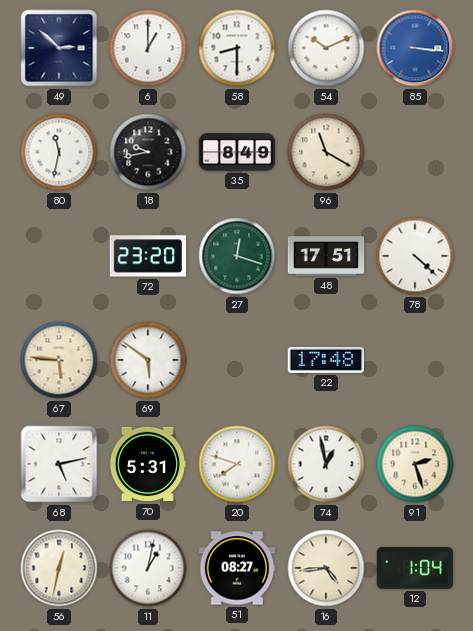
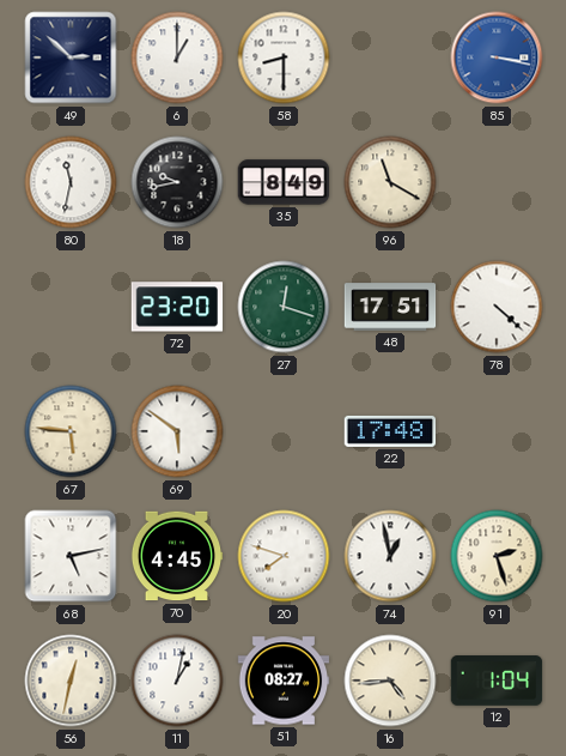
54: 10:11 -> none (326, 48)
85: 3:16 -> 3:17 (497, 58)
70: 5:31 -> 4:45 (177, 556)
